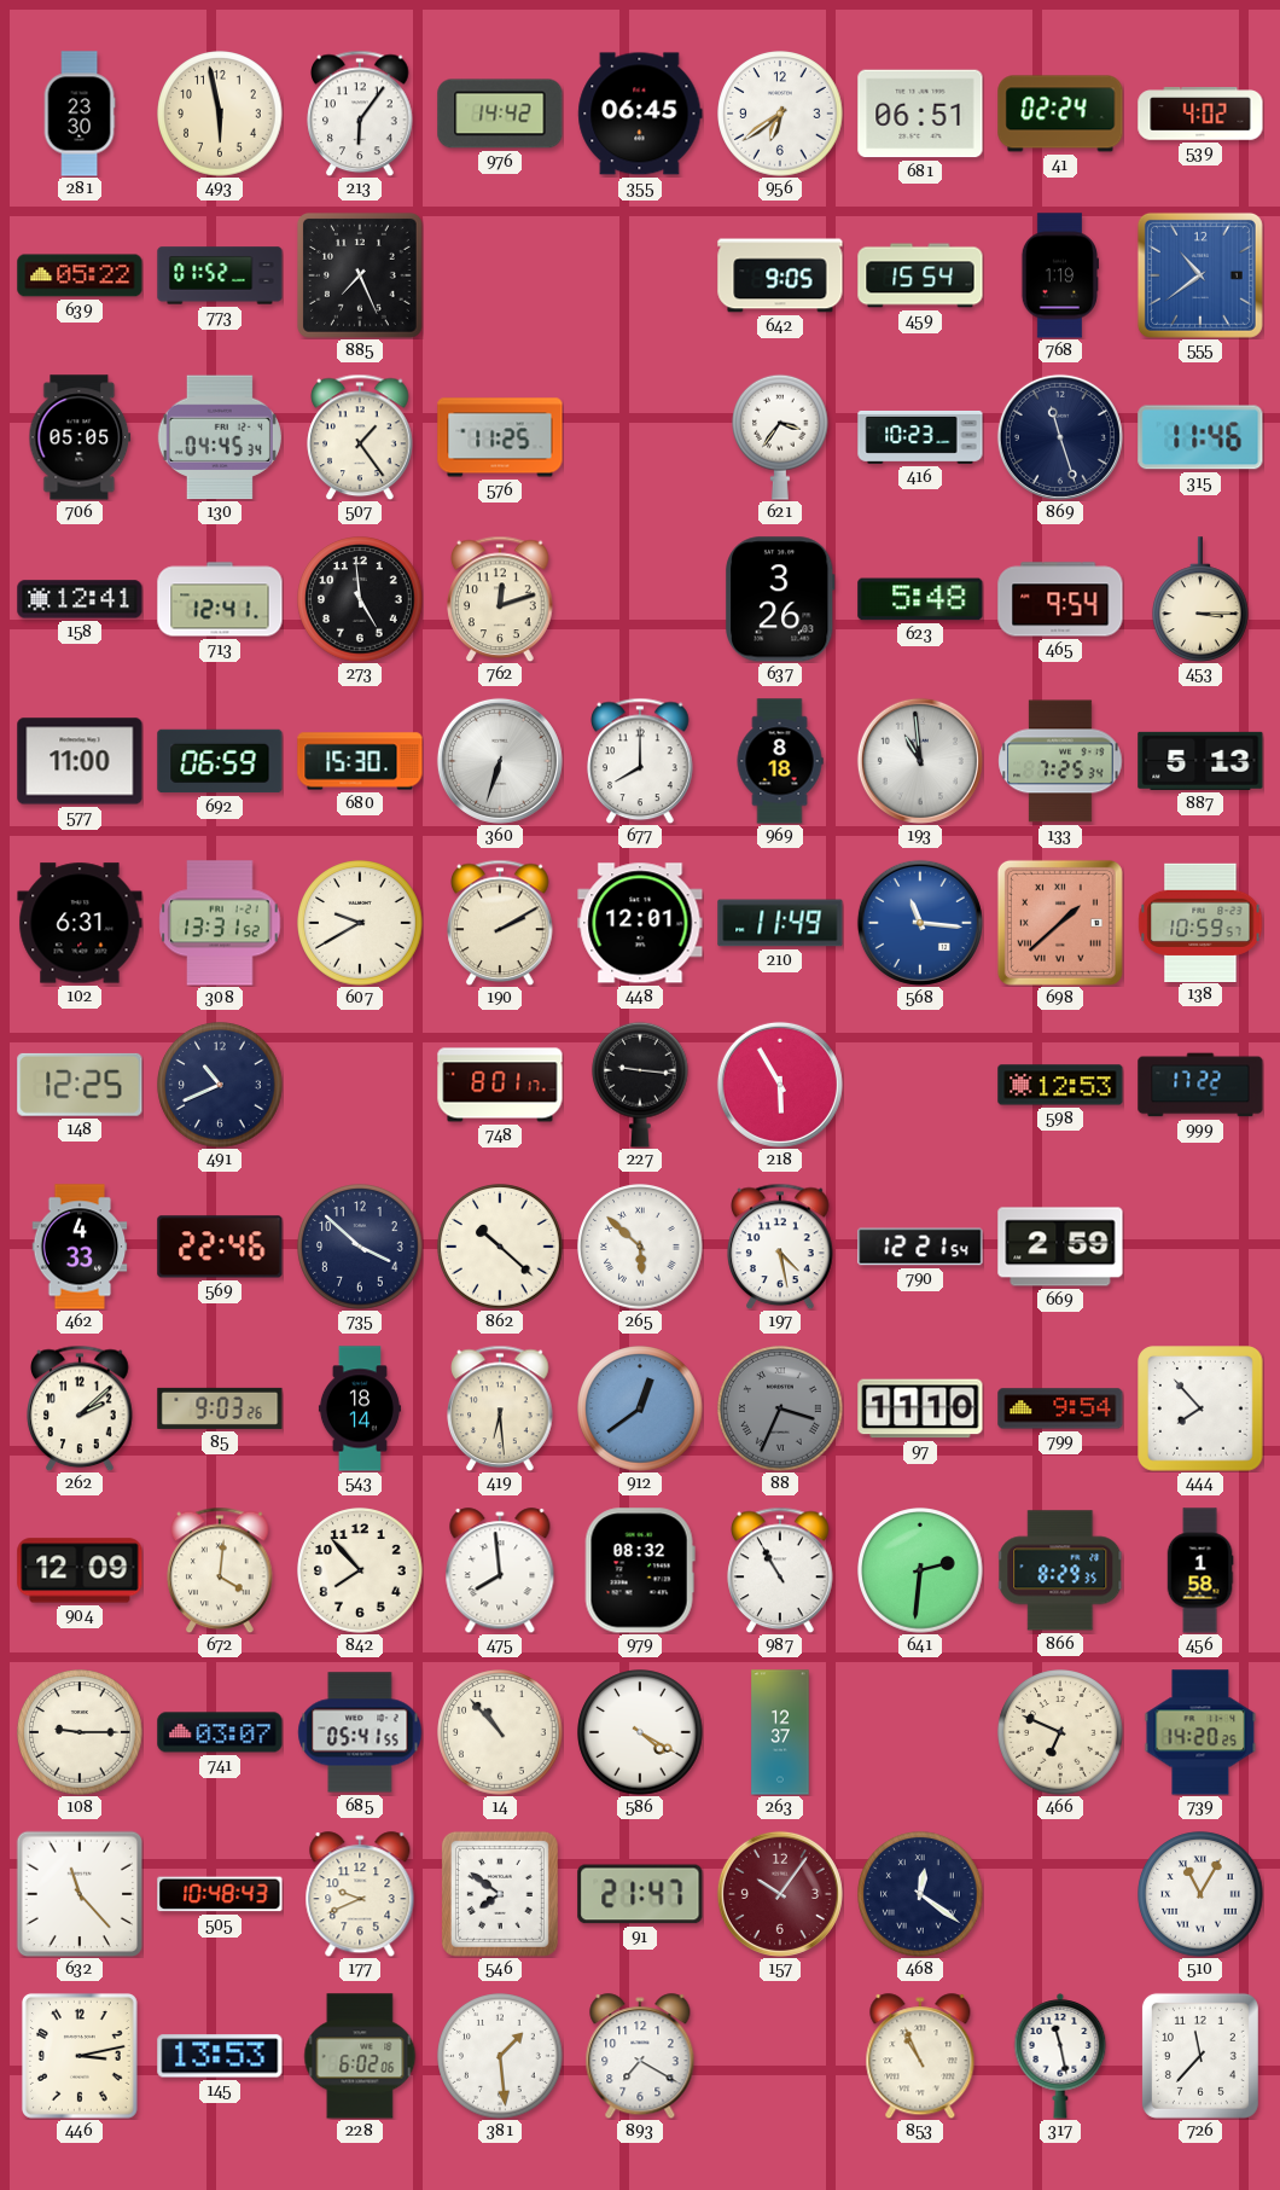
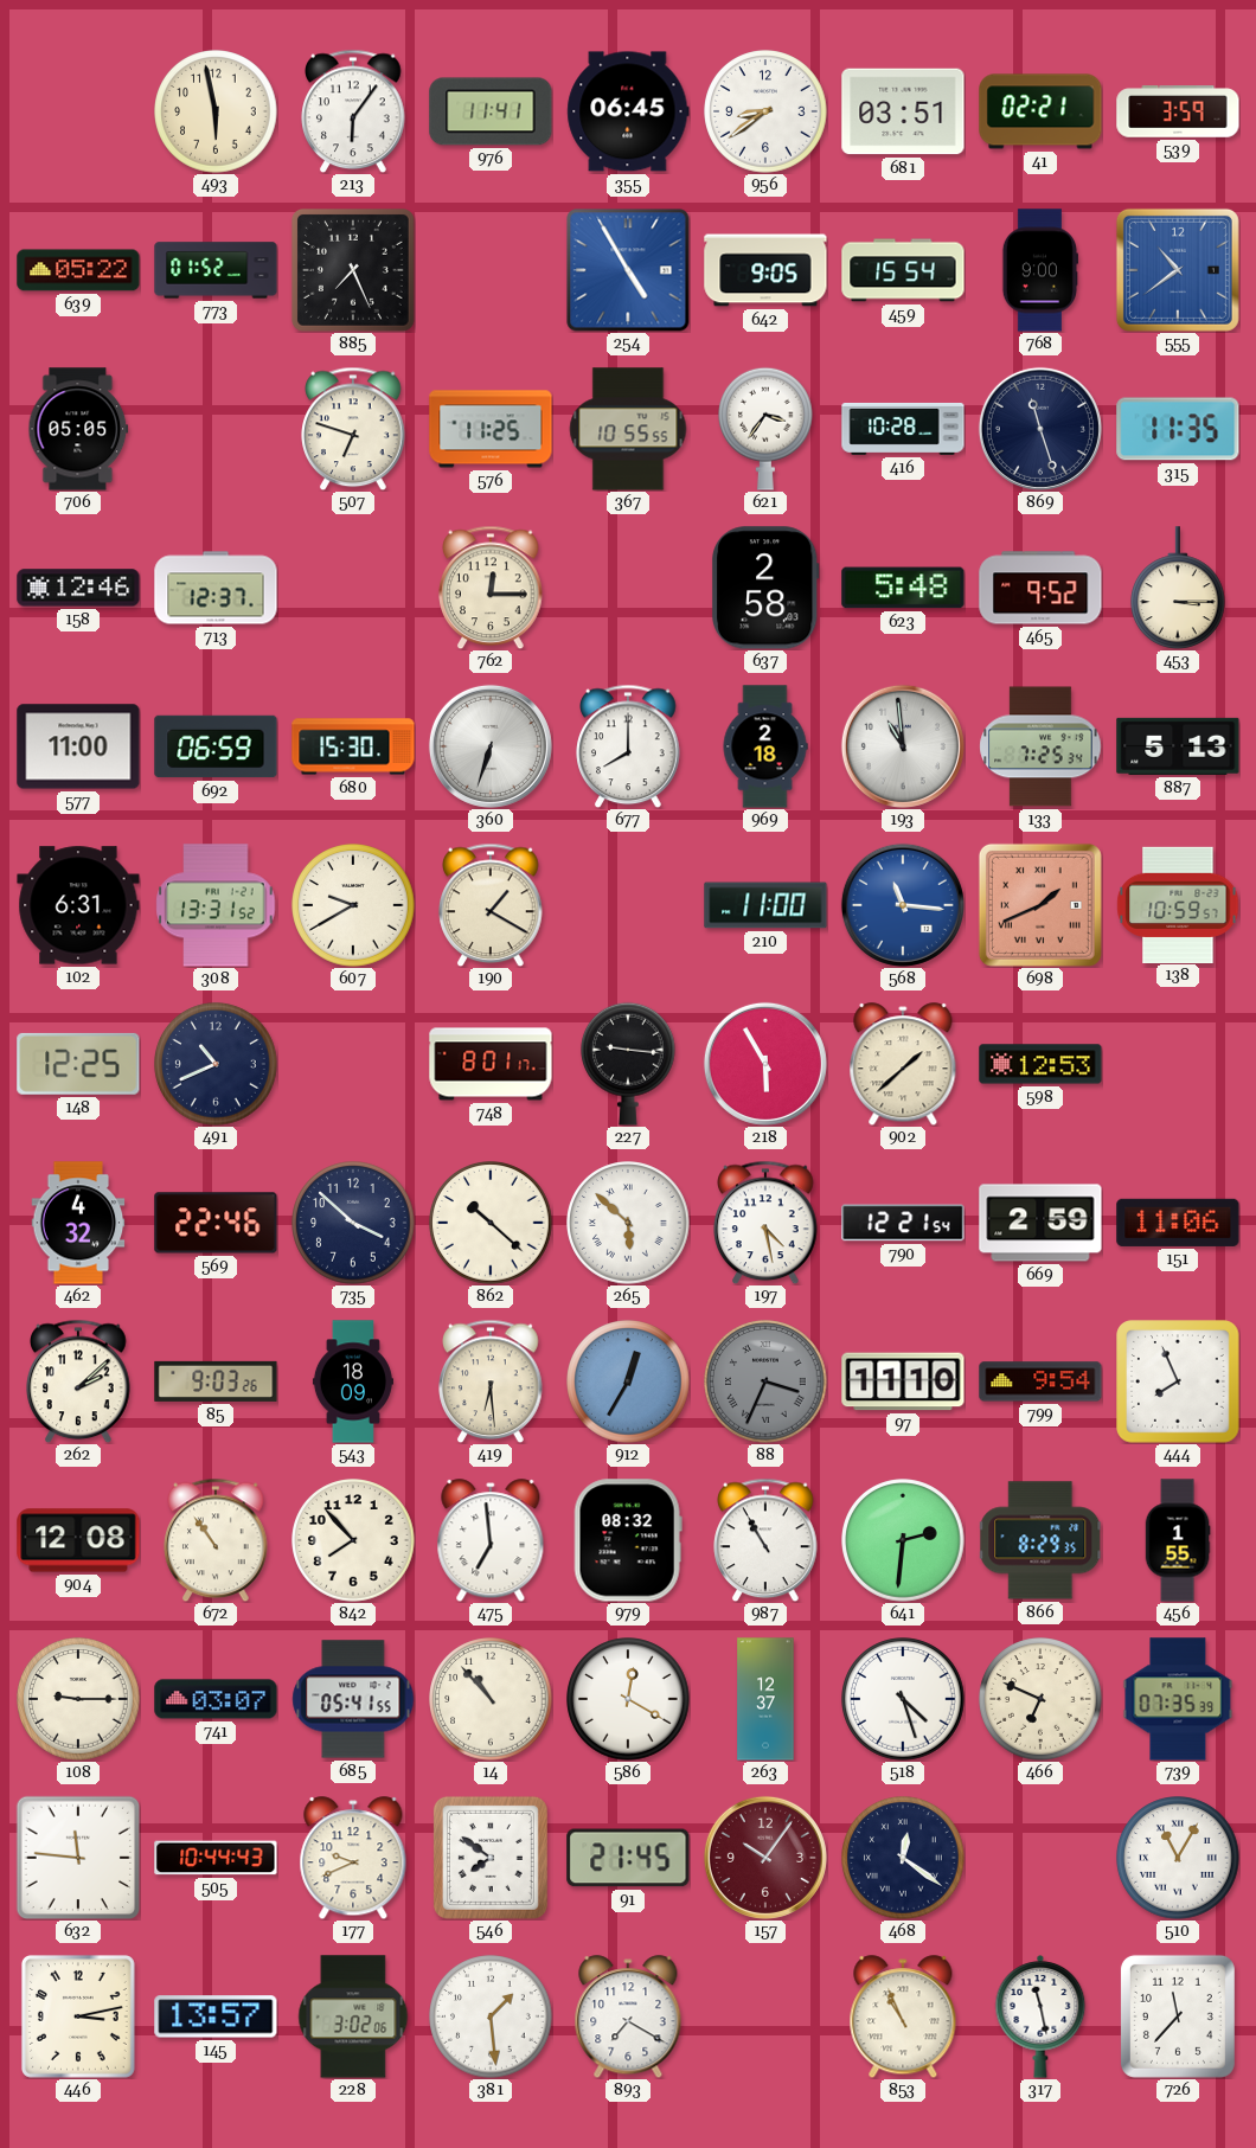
281: 23:30 -> none (80, 114)
976: 14:42 -> 11:41 (491, 111)
956: 6:39 -> 8:39 (765, 111)
681: 06:51 -> 03:51 (903, 111)
41: 02:24 -> 02:21 (1040, 111)
539: 4:02 -> 3:59 (1178, 111)
254: none -> 4:55 (628, 270)
768: 1:19 -> 9:00 (1039, 270)
130: 04:45 -> none (220, 437)
507: 1:24 -> 6:48 (353, 429)
367: none -> 10:55 (628, 429)
416: 10:23 -> 10:28 (903, 429)
315: 11:46 -> 11:35 (1178, 429)
158: 12:41 -> 12:46 (78, 588)
713: 12:41 -> 12:37 (216, 588)
273: 4:59 -> none (360, 599)
762: 12:12 -> 12:15 (491, 588)
637: 3:26 -> 2:58 (767, 588)
465: 9:54 -> 9:52 (1040, 588)
969: 8:18 -> 2:18 (765, 746)
190: 2:10 -> 1:20 (491, 905)
448: 12:01 -> none (640, 923)
210: 11:49 -> 11:00 (765, 905)
698: 1:38 -> 1:41 (1040, 905)
902: none -> 1:38 (903, 1064)
999: 17:22 -> none (1200, 1085)
462: 4:33 -> 4:32 (78, 1223)
151: none -> 11:06 (1178, 1223)
543: 18:14 -> 18:09 (353, 1381)
912: 12:39 -> 12:35 (628, 1381)
444: 7:53 -> 7:56 (1178, 1381)
904: 12:09 -> 12:08 (78, 1540)
672: 4:01 -> 10:54 (216, 1540)
475: 7:59 -> 6:59 (491, 1540)
456: 1:58 -> 1:55 (1178, 1540)
586: 4:20 -> 12:20 (628, 1699)
518: none -> 4:27 (903, 1699)
739: 14:20 -> 07:35 (1178, 1699)
632: 11:23 -> 11:46 (78, 1858)
505: 10:48 -> 10:44 (216, 1858)
91: 21:47 -> 21:45 (628, 1858)
145: 13:53 -> 13:57 (216, 2016)
228: 6:02 -> 3:02 (353, 2016)
